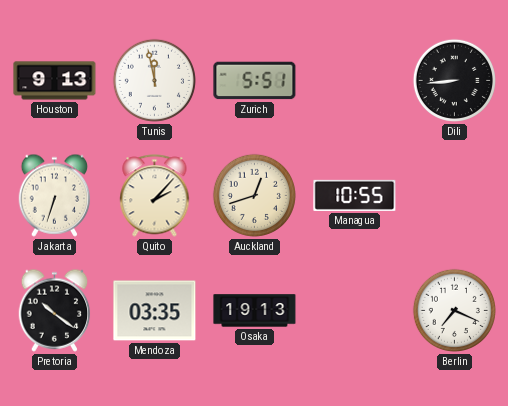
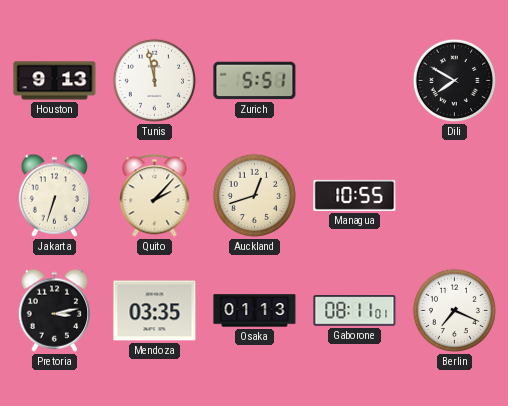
Dili: 8:44 -> 7:50 (454, 80)
Pretoria: 10:21 -> 3:13 (55, 310)
Osaka: 19:13 -> 01:13 (255, 311)
Gaborone: none -> 08:11 (355, 311)
